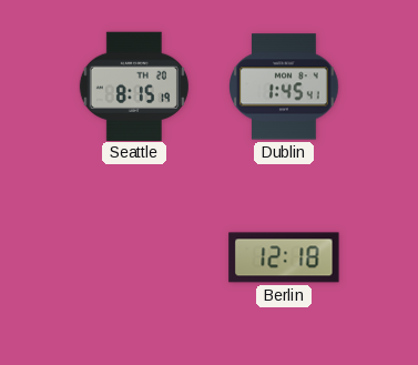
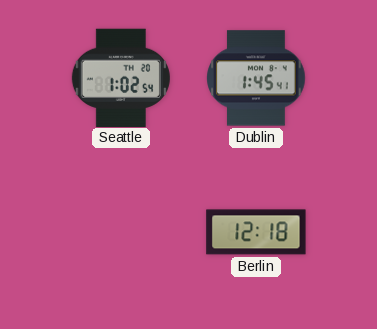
Seattle: 8:15 -> 1:02 (121, 77)
